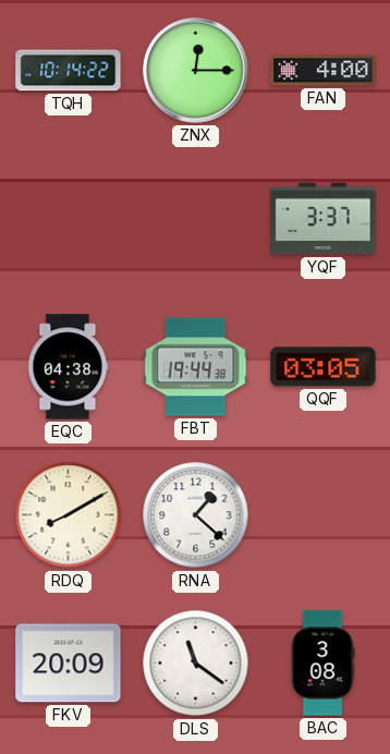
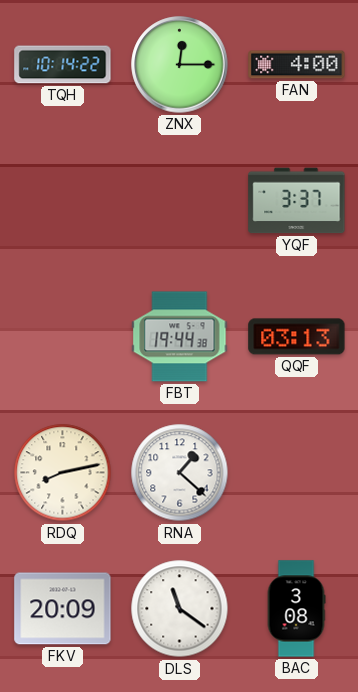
EQC: 04:38 -> none (69, 367)
QQF: 03:05 -> 03:13 (297, 337)
RDQ: 8:10 -> 8:13 (63, 473)
